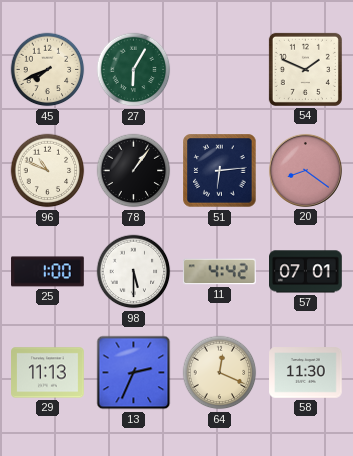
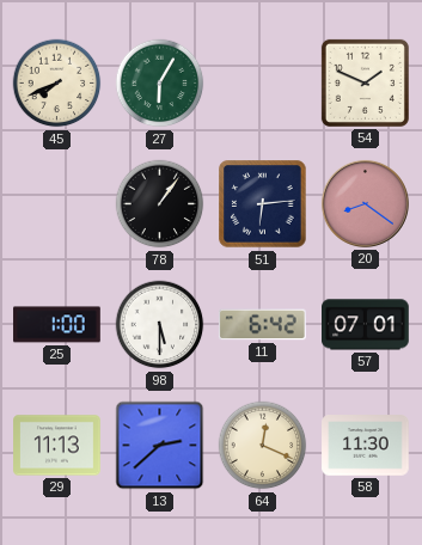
96: 10:49 -> none (48, 171)
11: 4:42 -> 6:42 (263, 325)
13: 2:34 -> 2:38 (160, 446)
